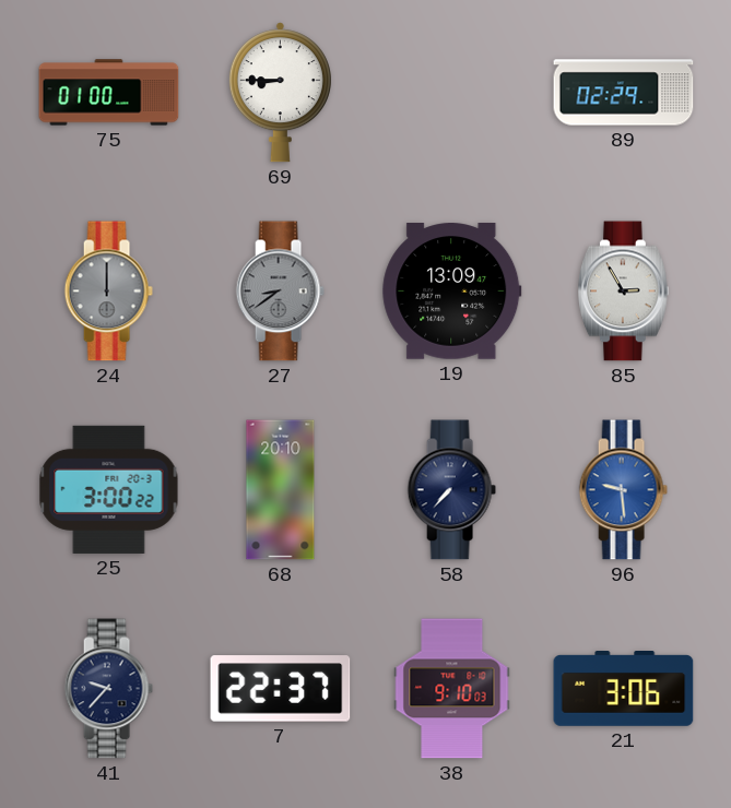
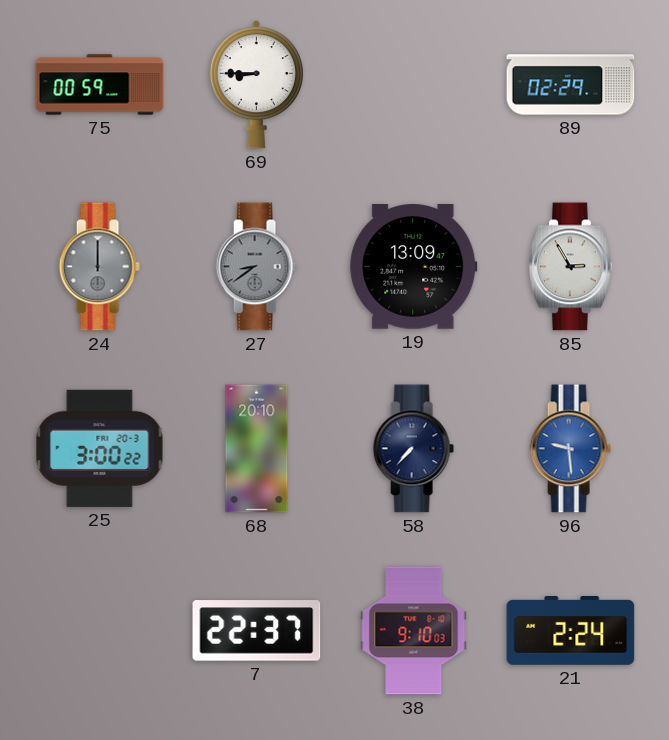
75: 01:00 -> 00:59 (100, 85)
41: 9:37 -> none (108, 689)
21: 3:06 -> 2:24 (571, 631)
